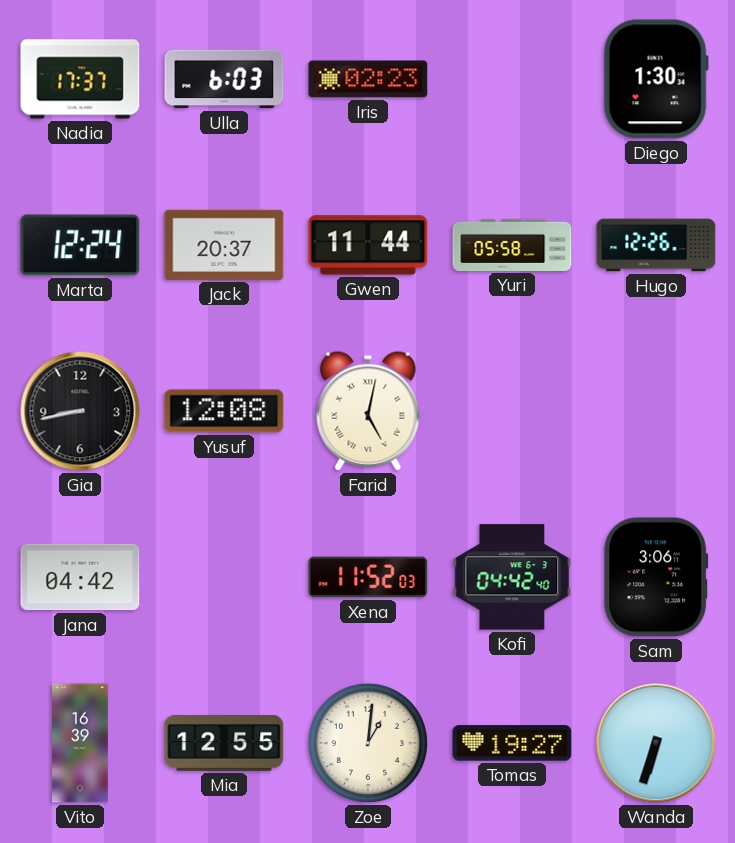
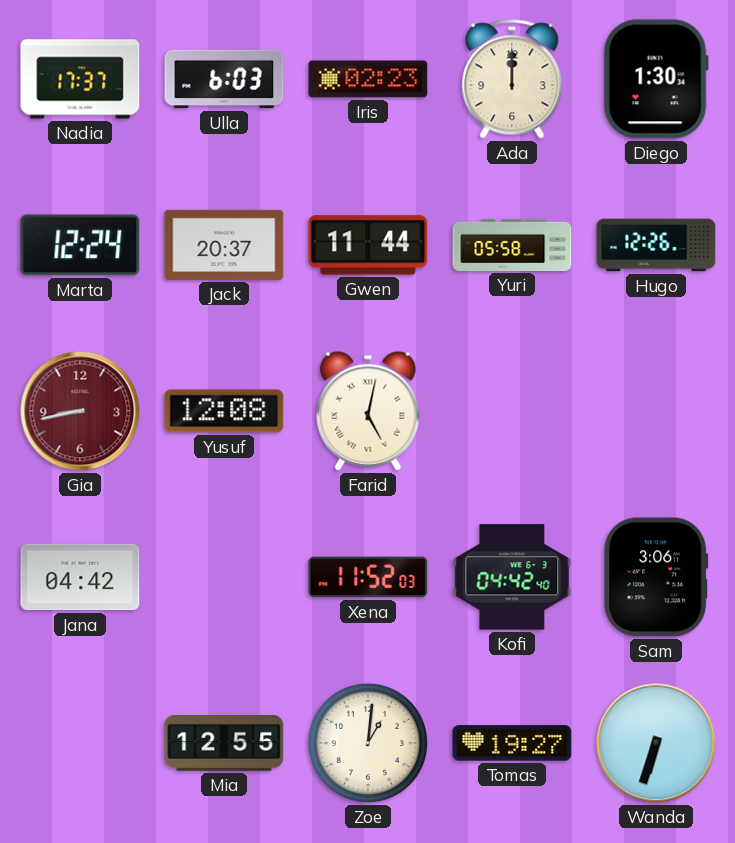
Ada: none -> 12:00 (512, 79)
Gia dial: black -> burgundy (80, 411)
Vito: 16:39 -> none (81, 743)
